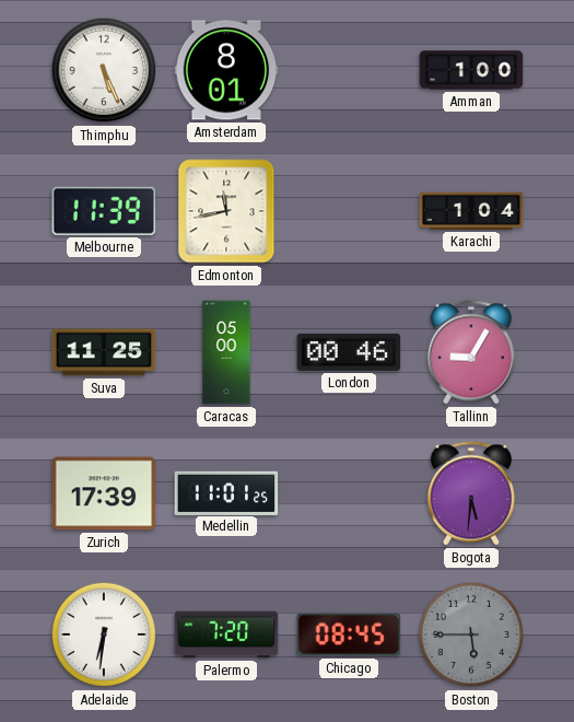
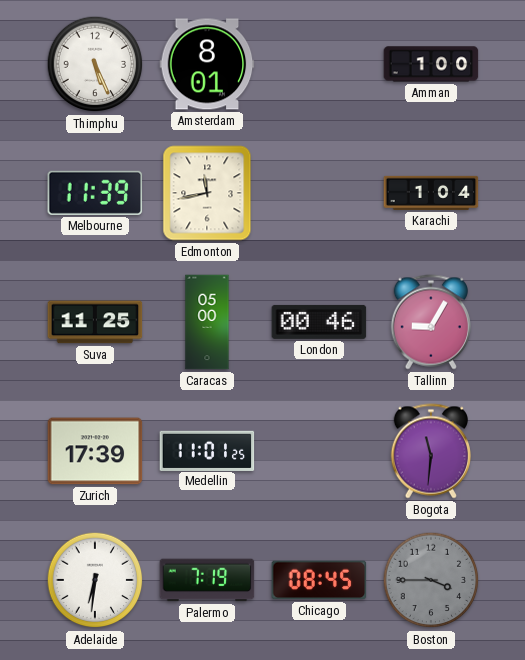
Bogota: 5:31 -> 11:31 (431, 451)
Palermo: 7:20 -> 7:19 (207, 580)
Boston: 5:45 -> 3:45 (431, 580)
